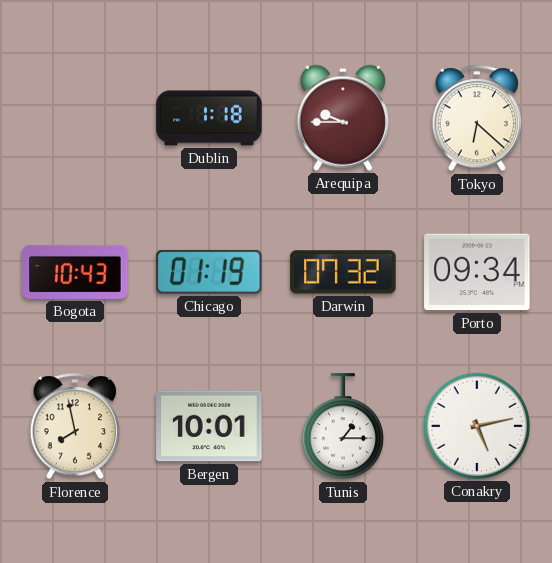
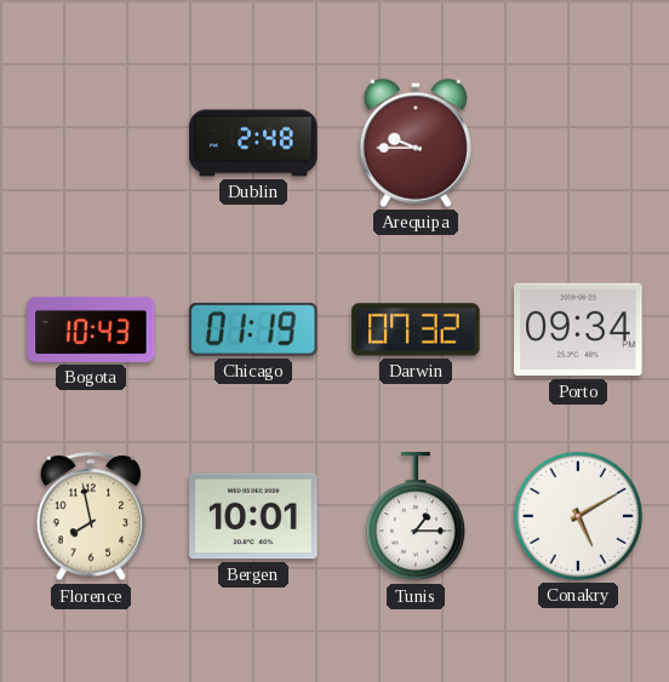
Dublin: 1:18 -> 2:48 (253, 143)
Tokyo: 6:22 -> none (477, 119)
Conakry: 5:13 -> 5:10 (578, 516)
